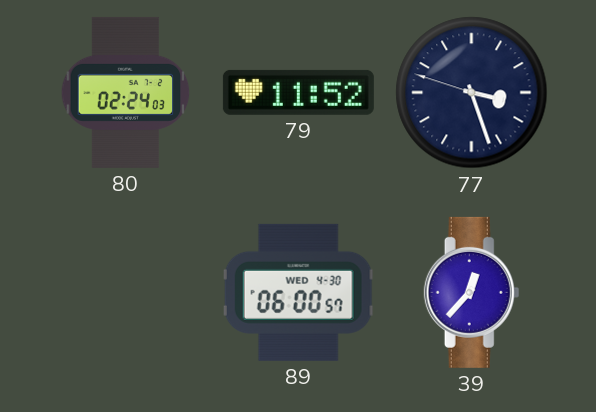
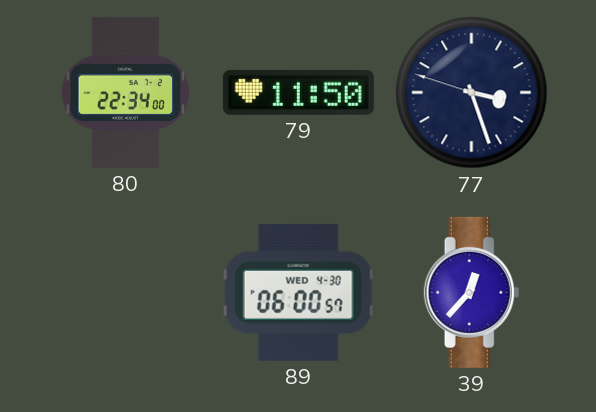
80: 02:24 -> 22:34 (126, 92)
79: 11:52 -> 11:50 (298, 92)
